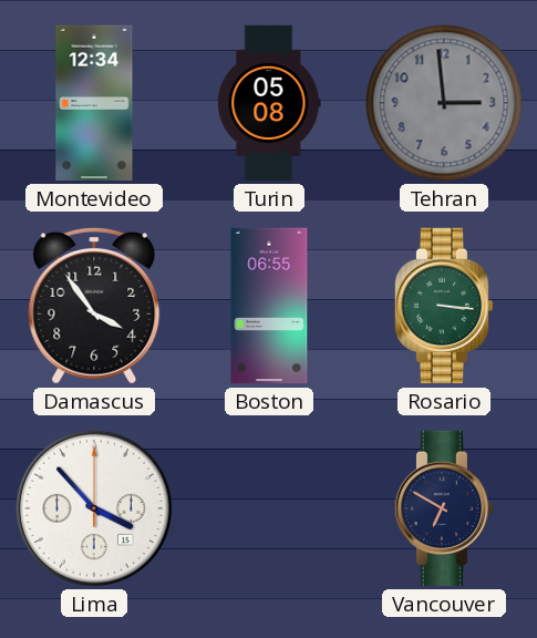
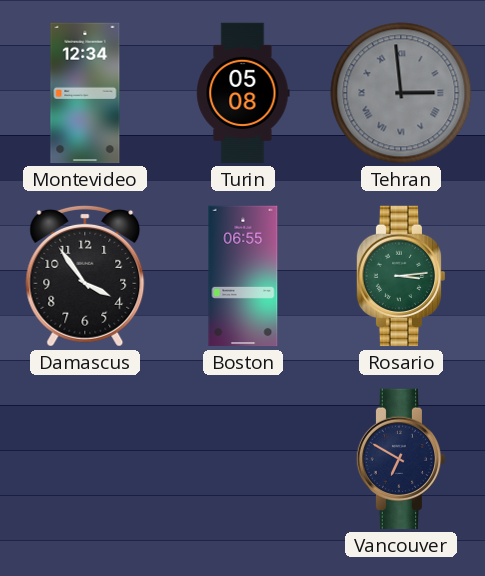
Tehran numerals: Arabic -> Roman (401, 93)
Rosario: 3:16 -> 3:14 (401, 276)
Lima: 3:53 -> none (94, 508)
